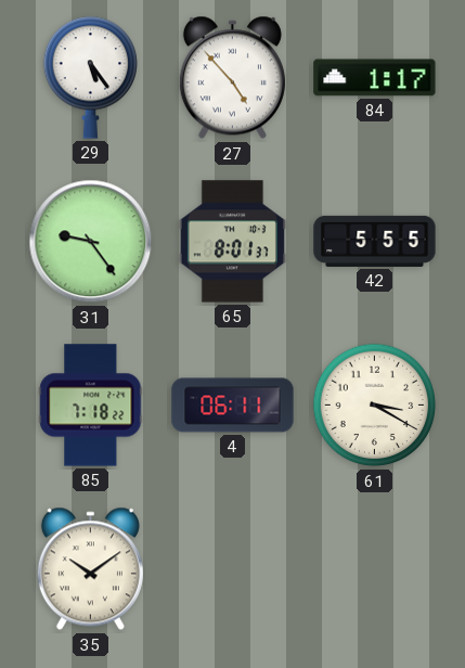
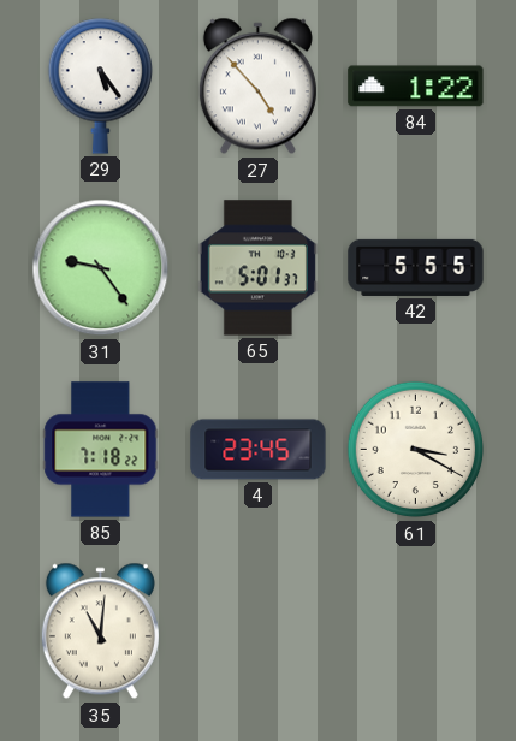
84: 1:17 -> 1:22 (416, 87)
65: 8:01 -> 5:01 (257, 268)
4: 06:11 -> 23:45 (259, 450)
35: 10:09 -> 11:01 (100, 632)
